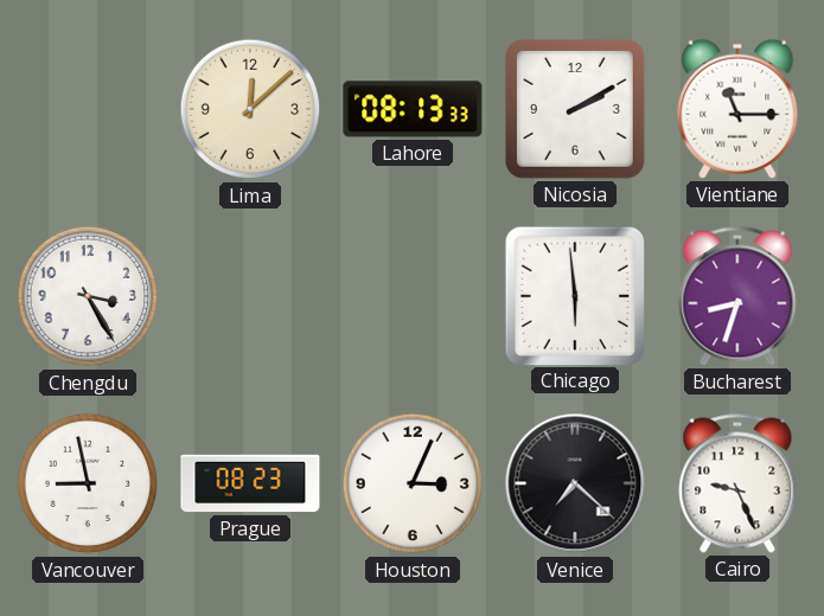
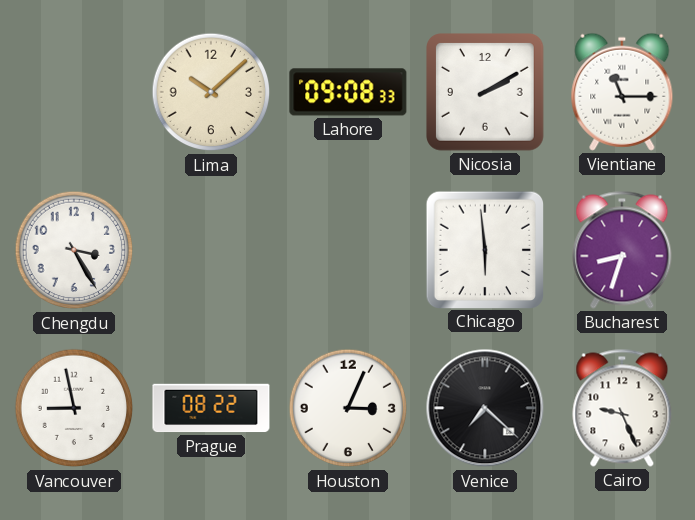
Lima: 12:08 -> 10:08 (211, 92)
Lahore: 08:13 -> 09:08 (348, 92)
Prague: 08:23 -> 08:22 (211, 408)
